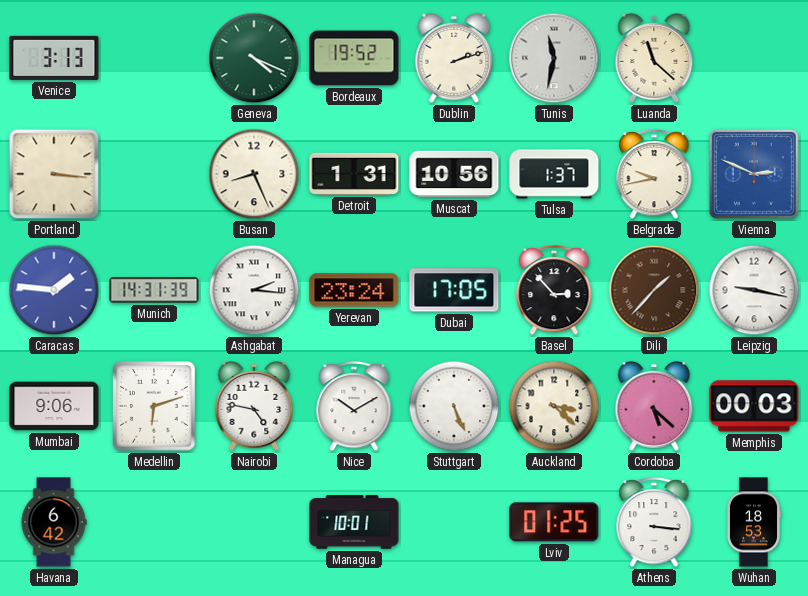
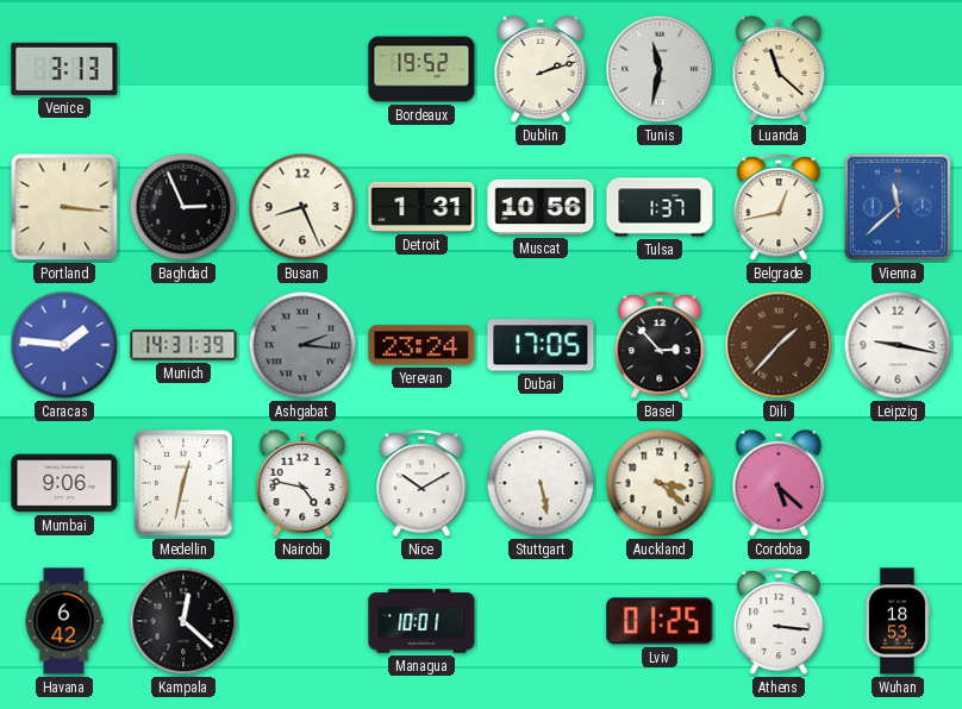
Geneva: 4:19 -> none (254, 58)
Baghdad: none -> 2:56 (183, 207)
Belgrade: 9:43 -> 12:43 (779, 208)
Vienna: 2:49 -> 11:38 (898, 207)
Ashgabat dial: white -> grey (302, 345)
Medellin: 6:12 -> 12:32 (183, 483)
Stuttgart: 5:26 -> 5:28 (541, 483)
Memphis: 00:03 -> none (754, 406)
Kampala: none -> 12:22 (183, 621)
